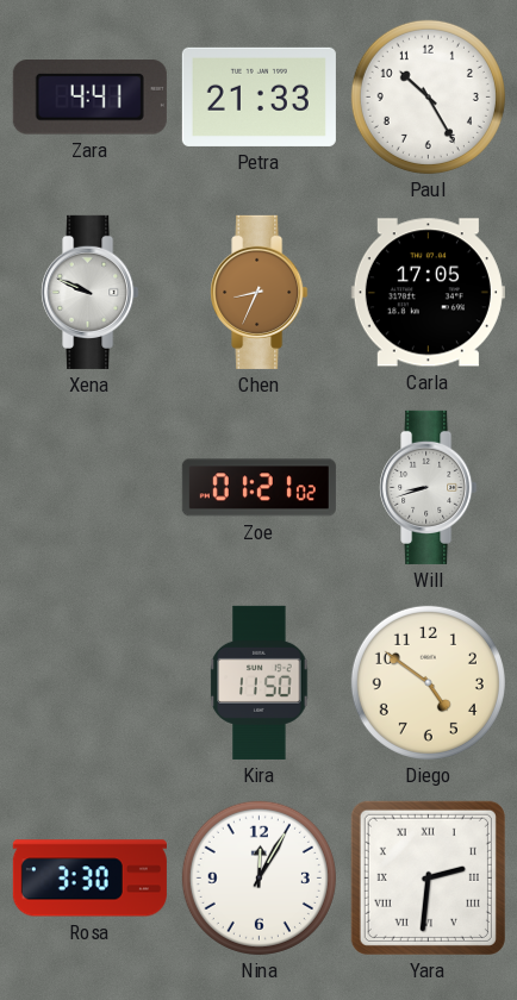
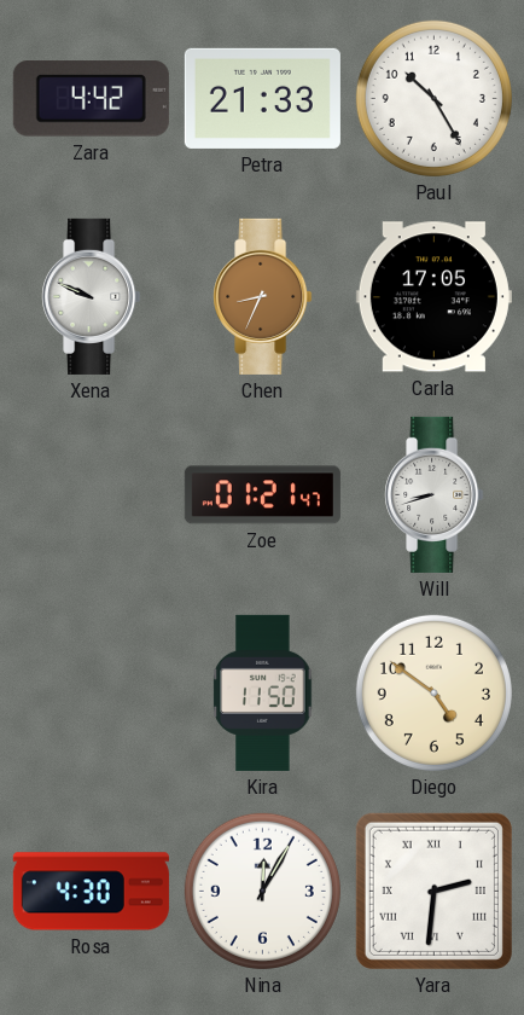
Zara: 4:41 -> 4:42 (91, 99)
Zoe: 01:21:02 -> 01:21:47 (262, 495)
Rosa: 3:30 -> 4:30 (91, 892)
